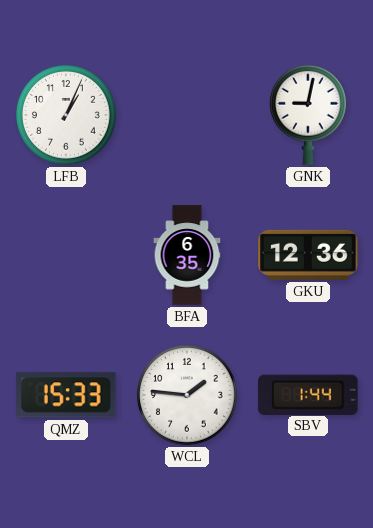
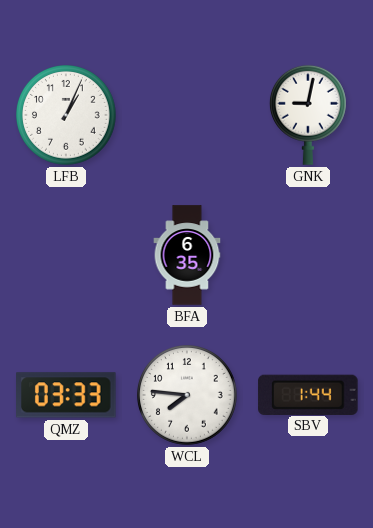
GKU: 12:36 -> none (308, 255)
QMZ: 15:33 -> 03:33 (66, 395)
WCL: 1:46 -> 7:46 (188, 396)
